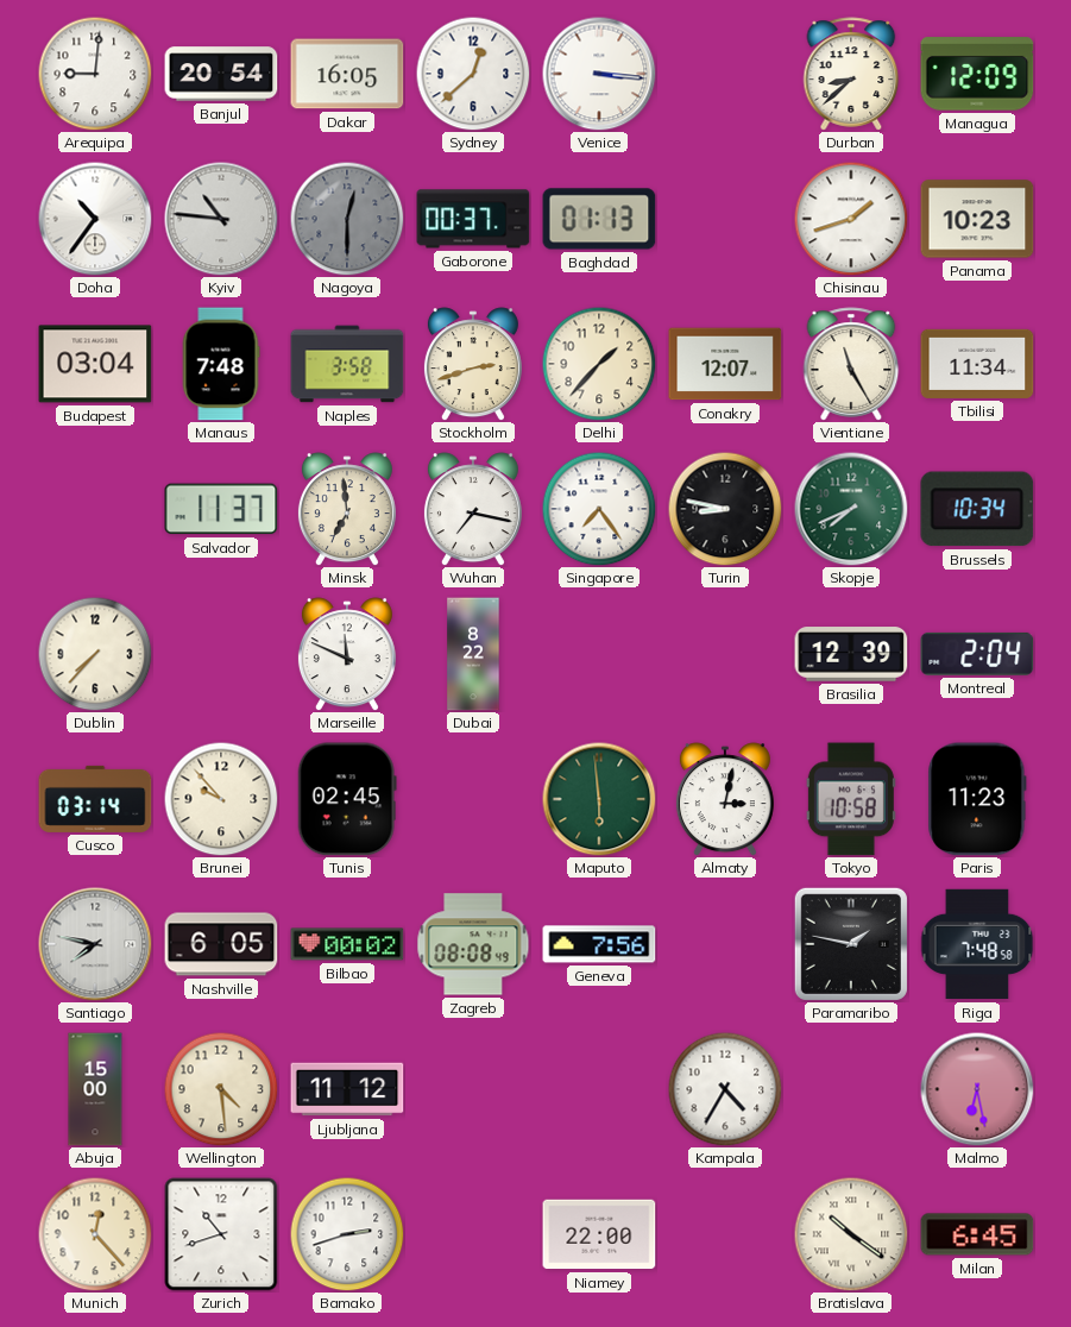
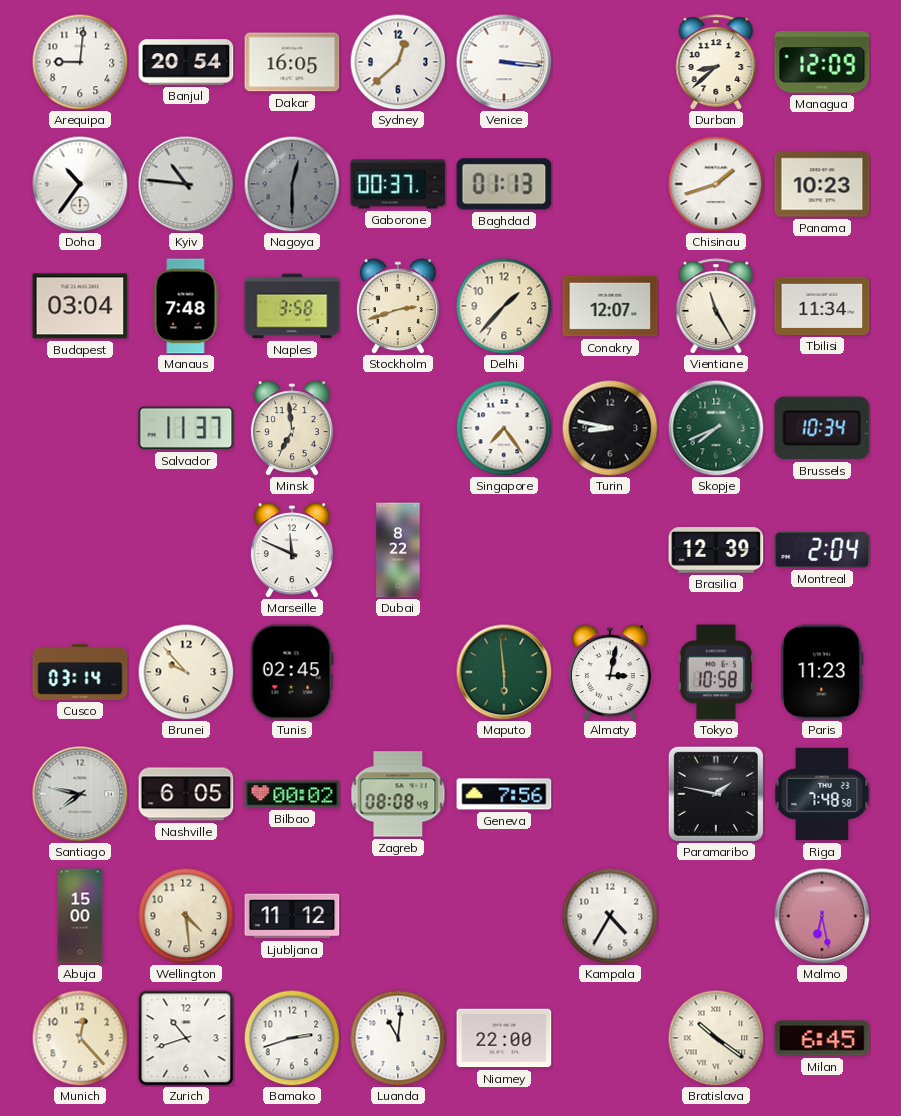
Wuhan: 7:17 -> none (473, 509)
Dublin: 7:37 -> none (95, 654)
Luanda: none -> 11:01 (398, 1038)
